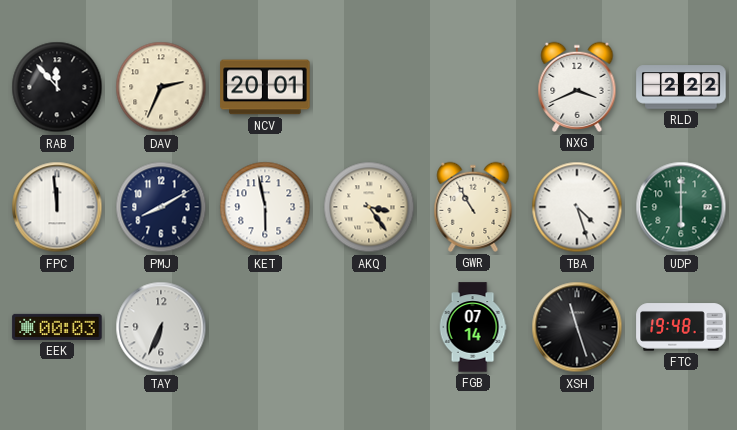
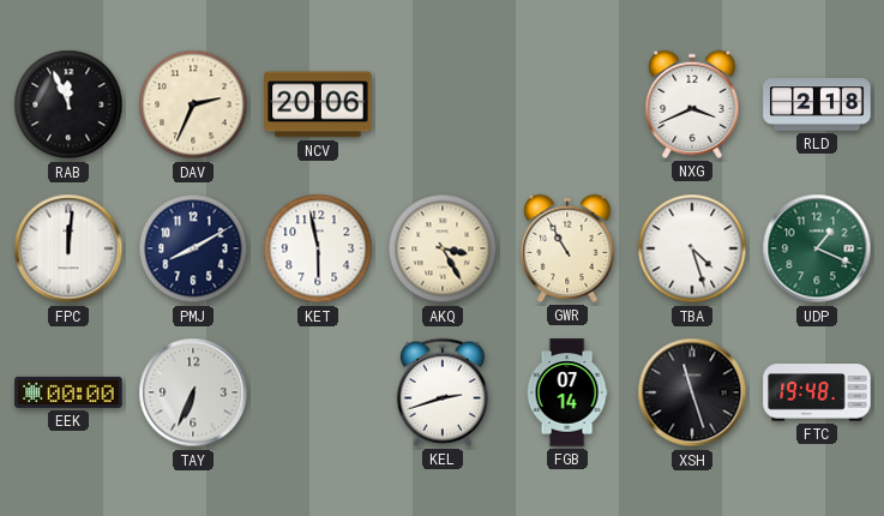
RAB: 11:53 -> 11:56 (68, 104)
NCV: 20:01 -> 20:06 (318, 104)
RLD: 2:22 -> 2:18 (817, 104)
FPC: 11:59 -> 12:01 (68, 248)
AKQ: 3:24 -> 3:25 (443, 248)
UDP: 6:00 -> 1:19 (817, 248)
EEK: 00:03 -> 00:00 (68, 392)
KEL: none -> 2:42 (443, 392)
